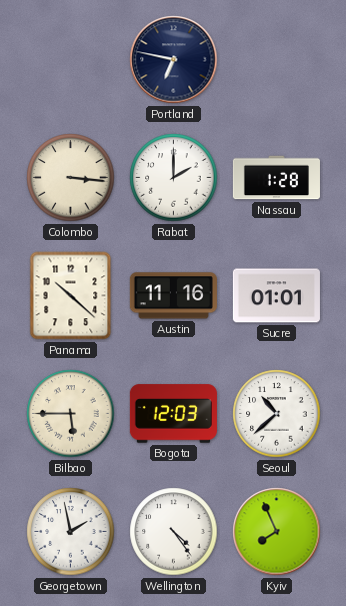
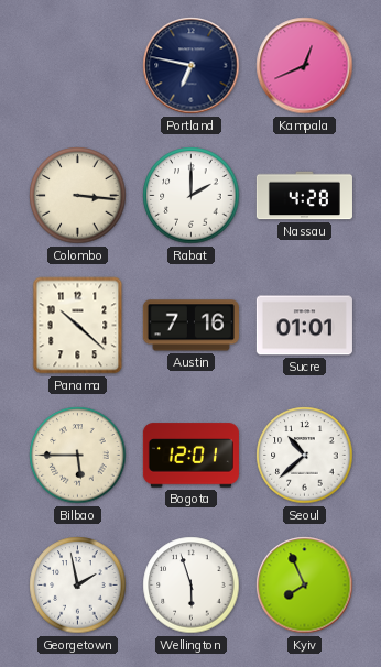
Kampala: none -> 12:41 (305, 66)
Nassau: 1:28 -> 4:28 (304, 196)
Austin: 11:16 -> 7:16 (190, 326)
Bogota: 12:03 -> 12:01 (190, 456)
Wellington: 4:24 -> 5:57 (192, 586)
